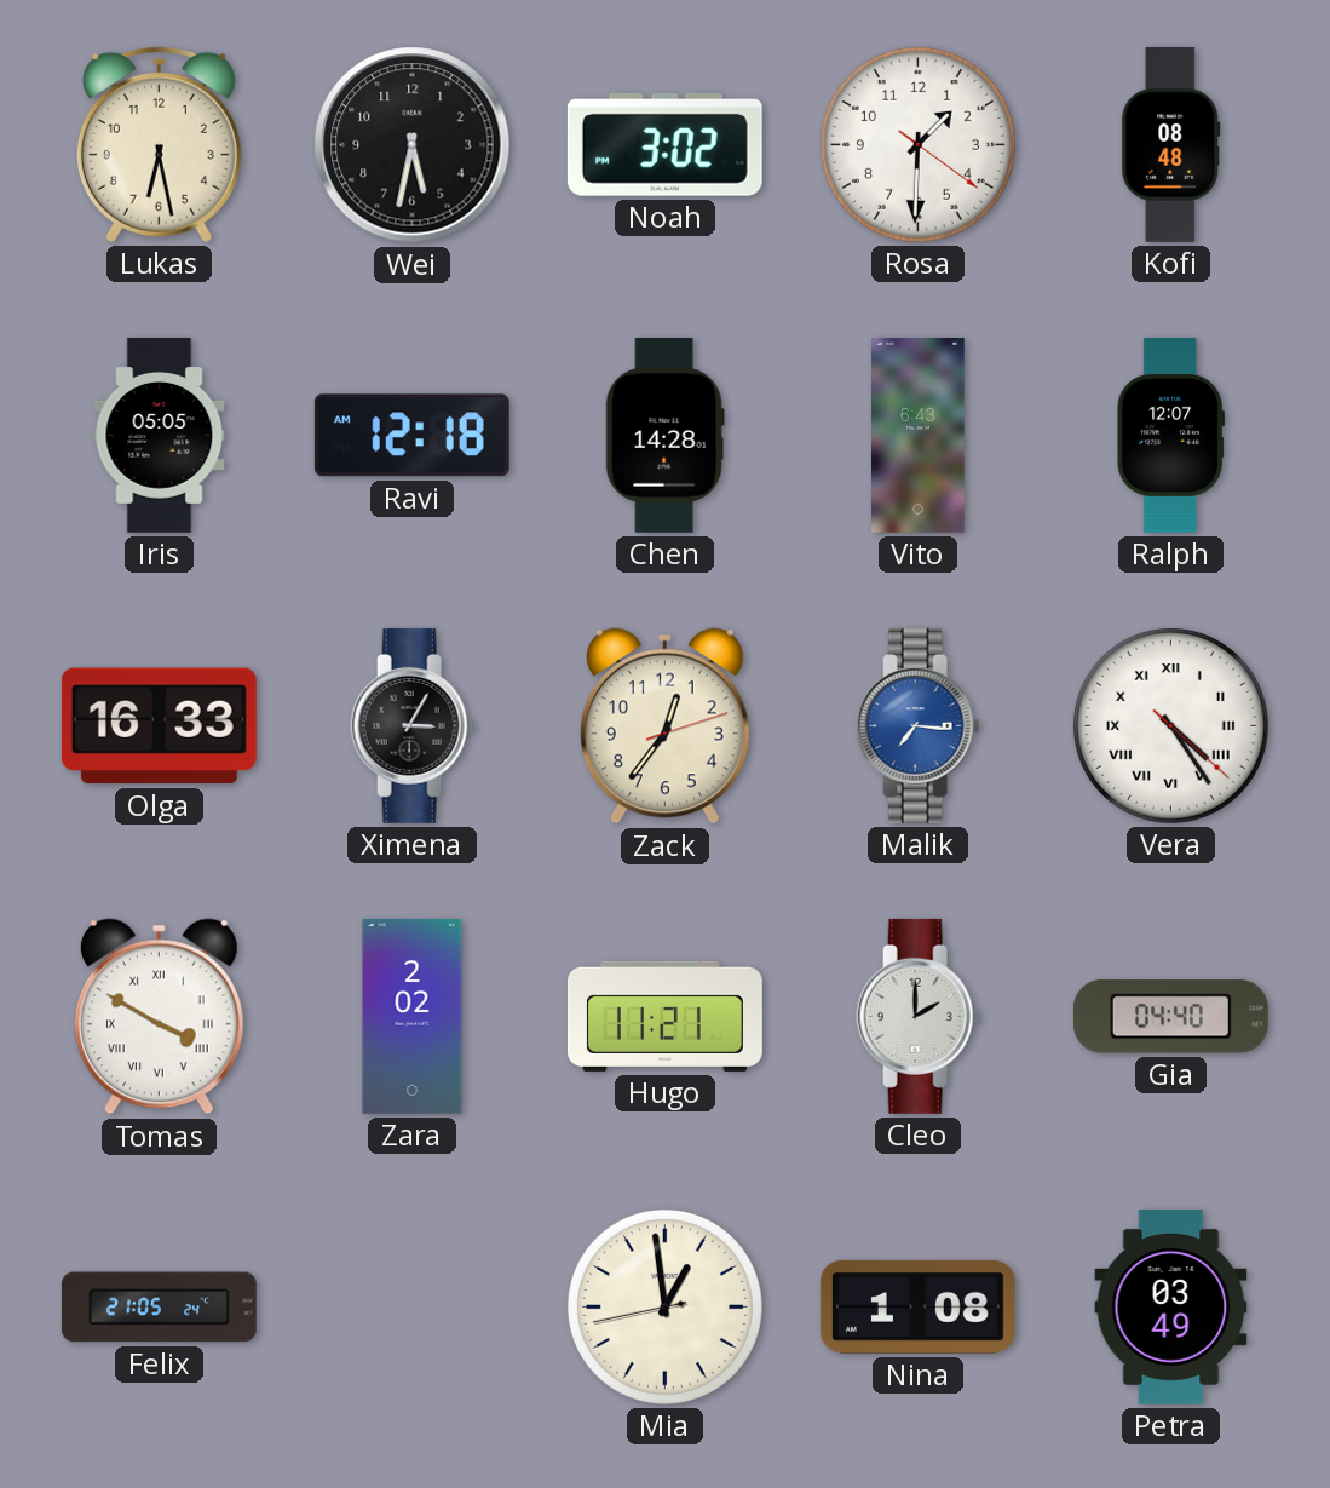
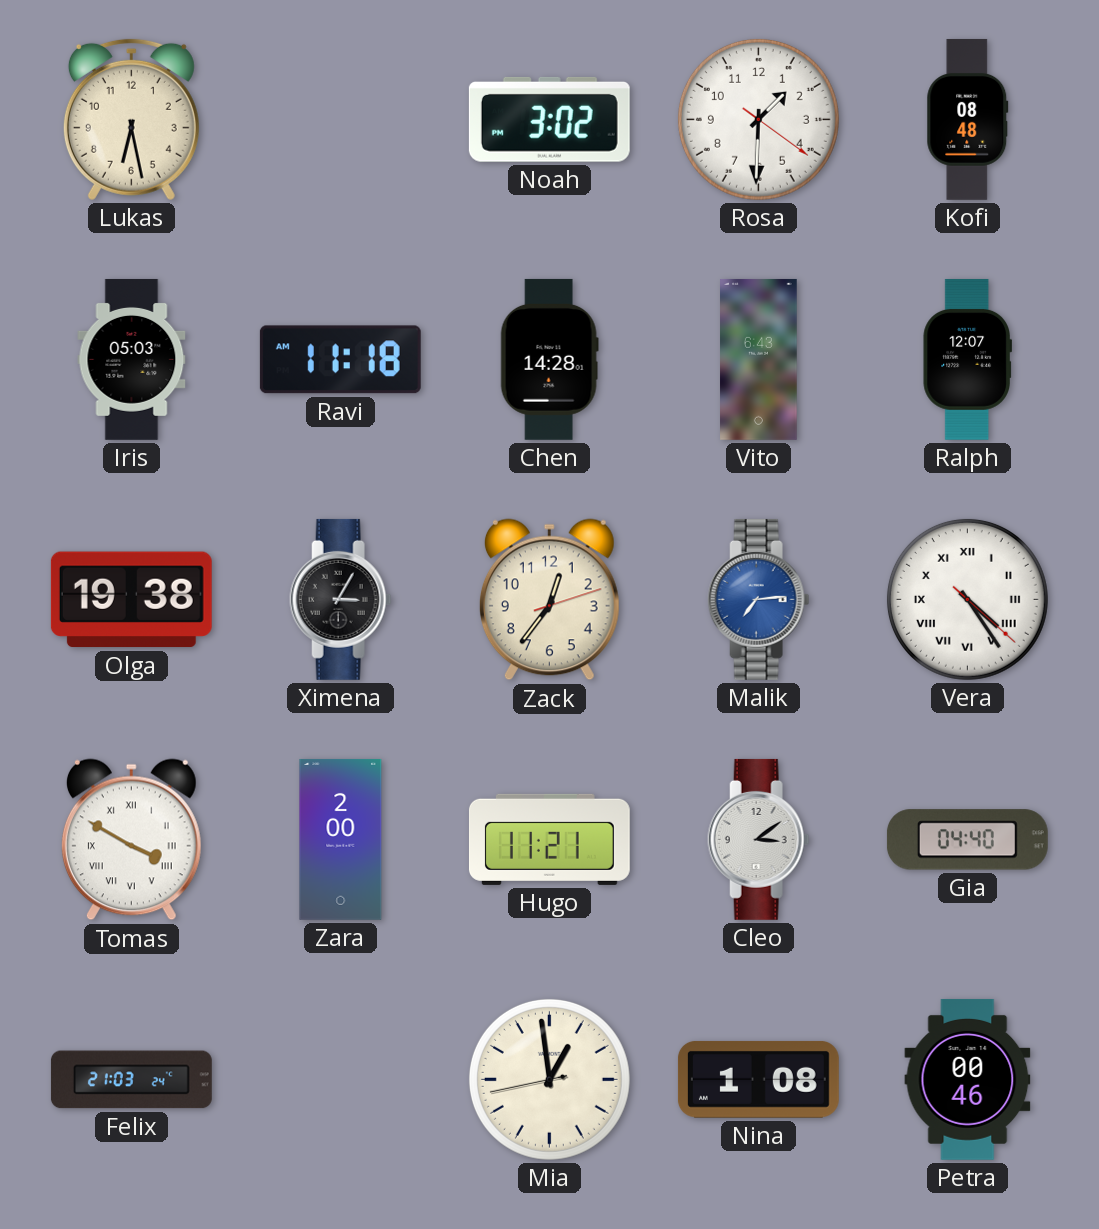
Wei: 5:32 -> none (413, 145)
Iris: 05:05 -> 05:03 (132, 359)
Ravi: 12:18 -> 11:18 (340, 360)
Olga: 16:33 -> 19:38 (131, 600)
Malik: 7:16 -> 7:14 (759, 599)
Zara: 2:02 -> 2:00 (341, 839)
Cleo: 2:00 -> 3:09 (759, 839)
Felix: 21:05 -> 21:03 (131, 1080)
Petra: 03:49 -> 00:46 (968, 1079)
